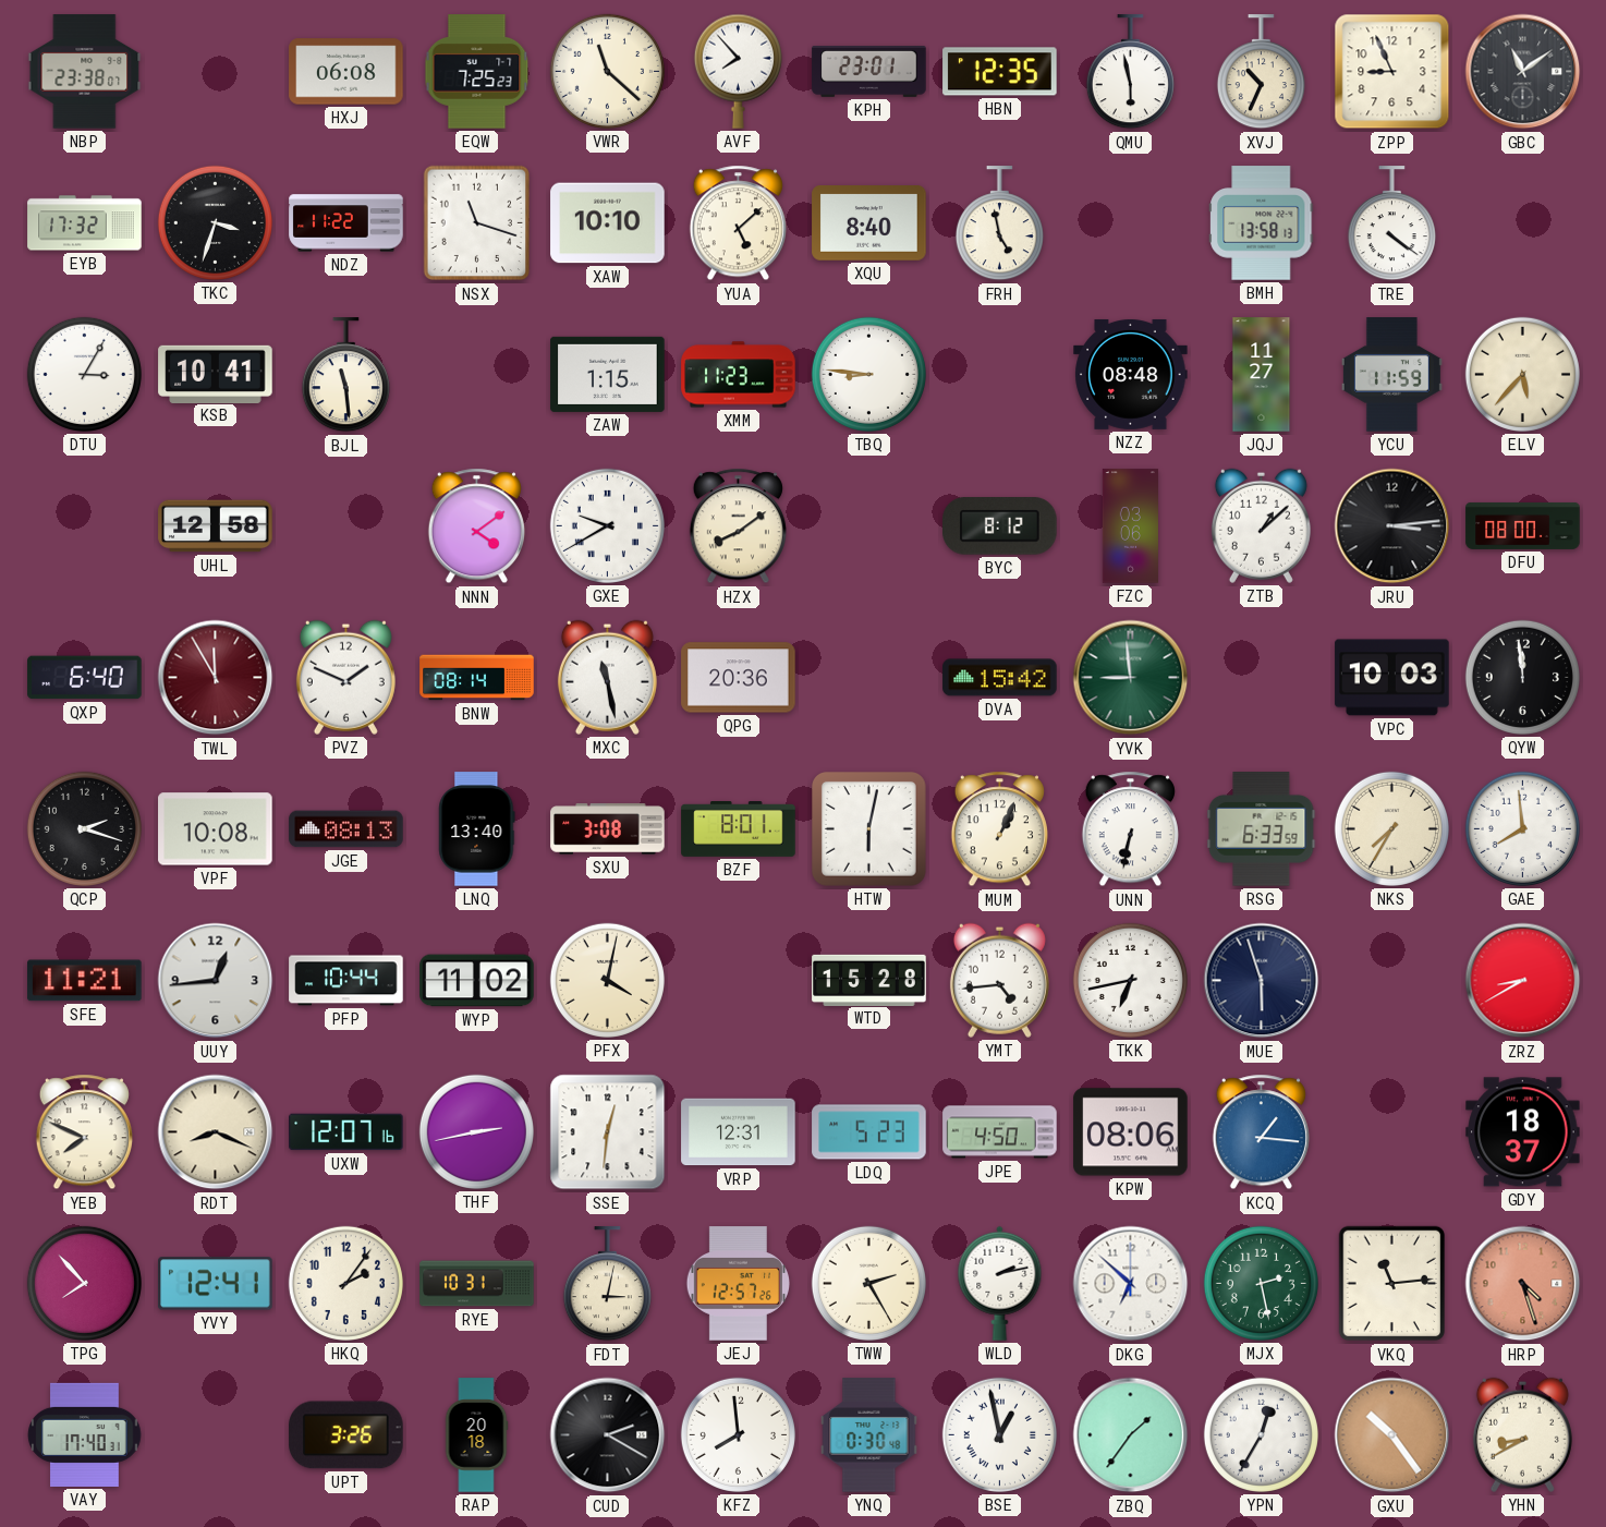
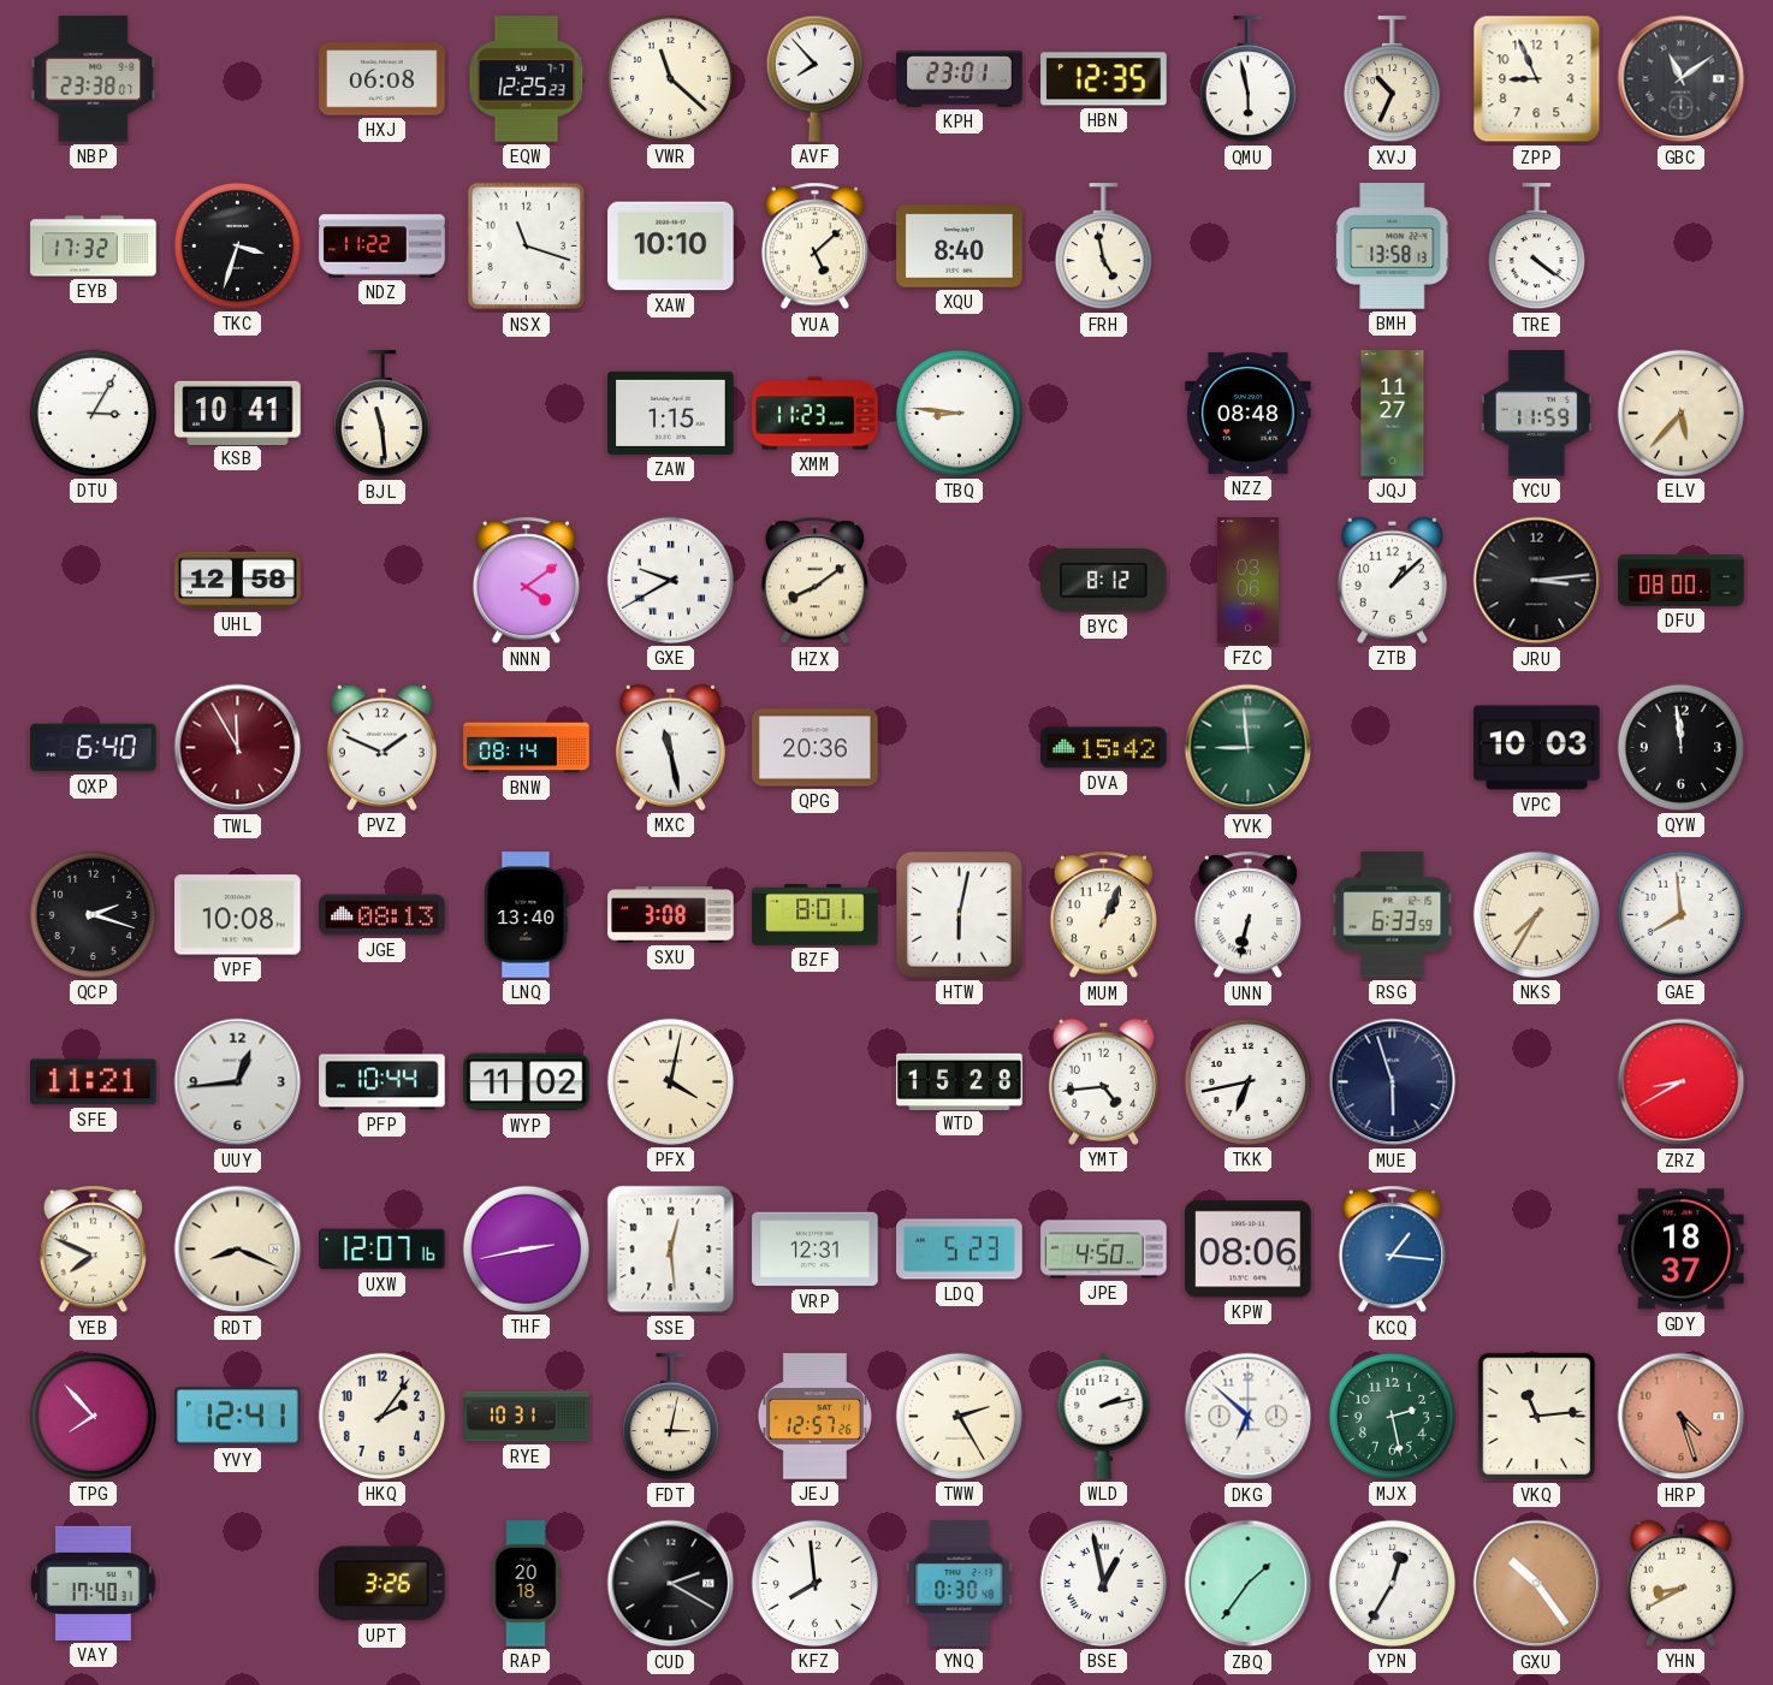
EQW: 7:25 -> 12:25 (527, 79)
SSE: 12:31 -> 12:29 (671, 1250)
